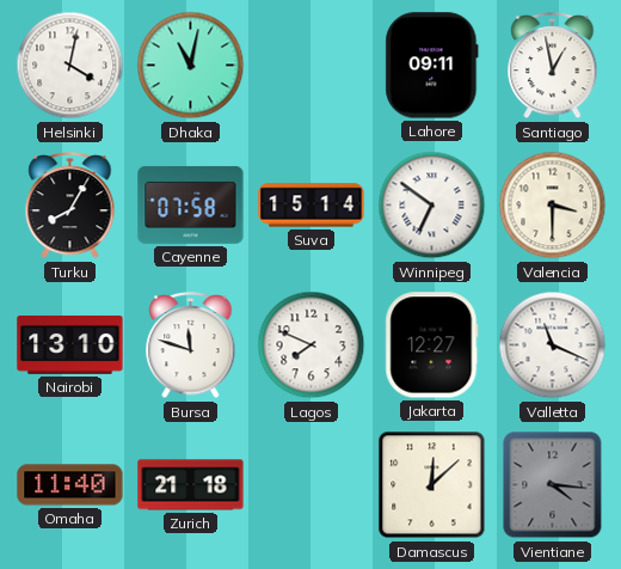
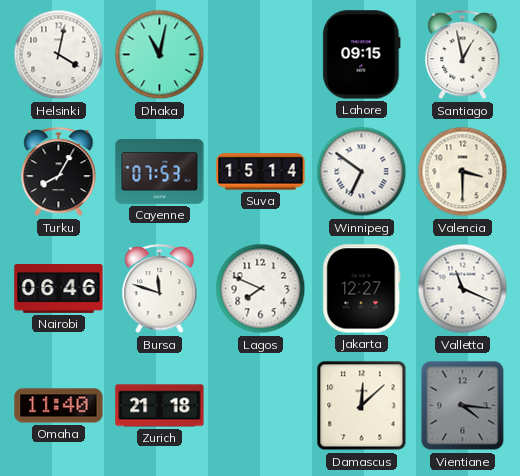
Lahore: 09:11 -> 09:15 (362, 55)
Cayenne: 07:58 -> 07:53 (160, 171)
Nairobi: 13:10 -> 06:46 (59, 288)
